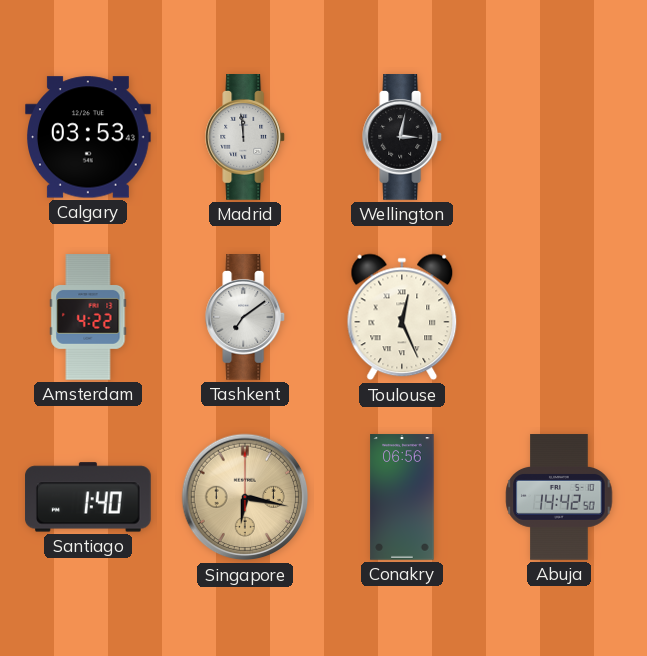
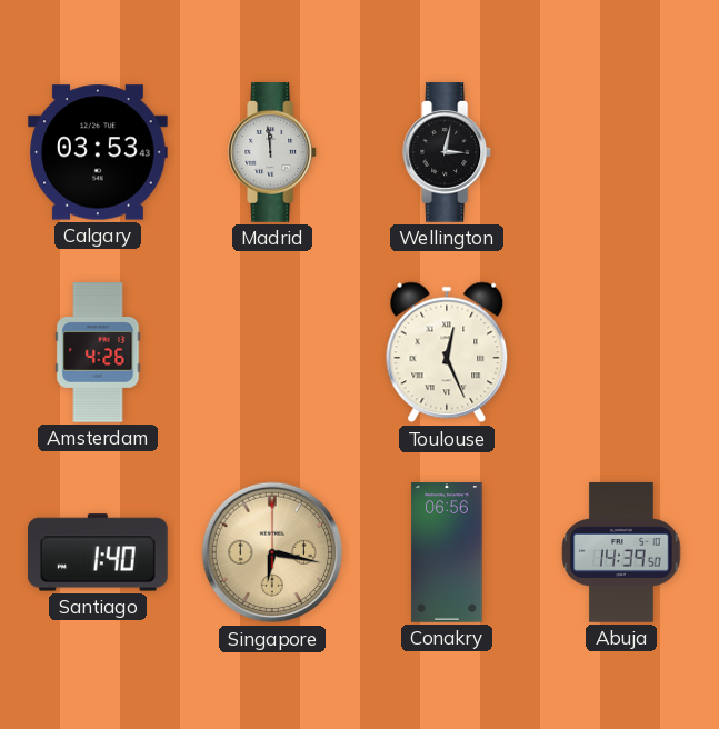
Amsterdam: 4:22 -> 4:26 (98, 352)
Tashkent: 7:09 -> none (246, 317)
Abuja: 14:42 -> 14:39 (621, 552)
